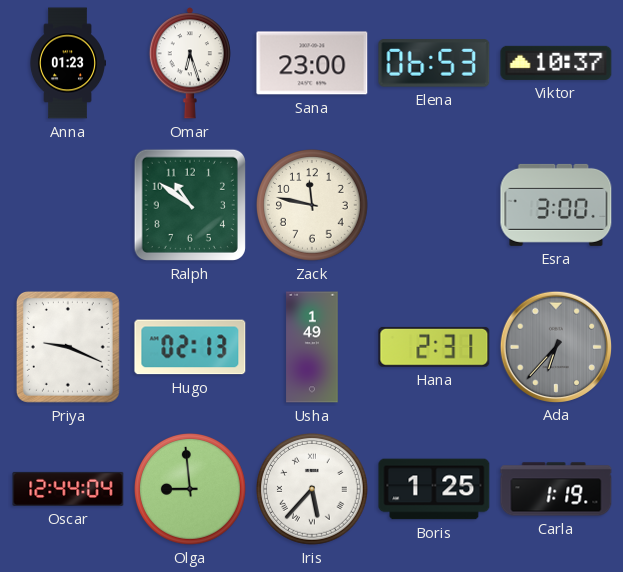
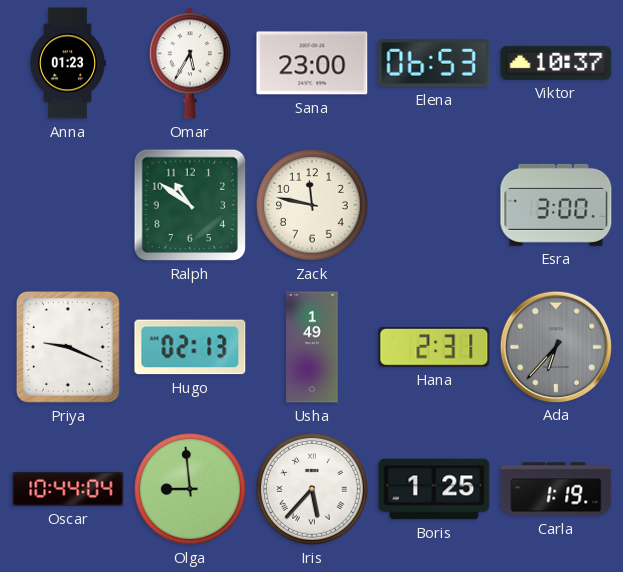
Omar: 6:27 -> 5:35 (190, 63)
Oscar: 12:44 -> 10:44 (68, 489)
